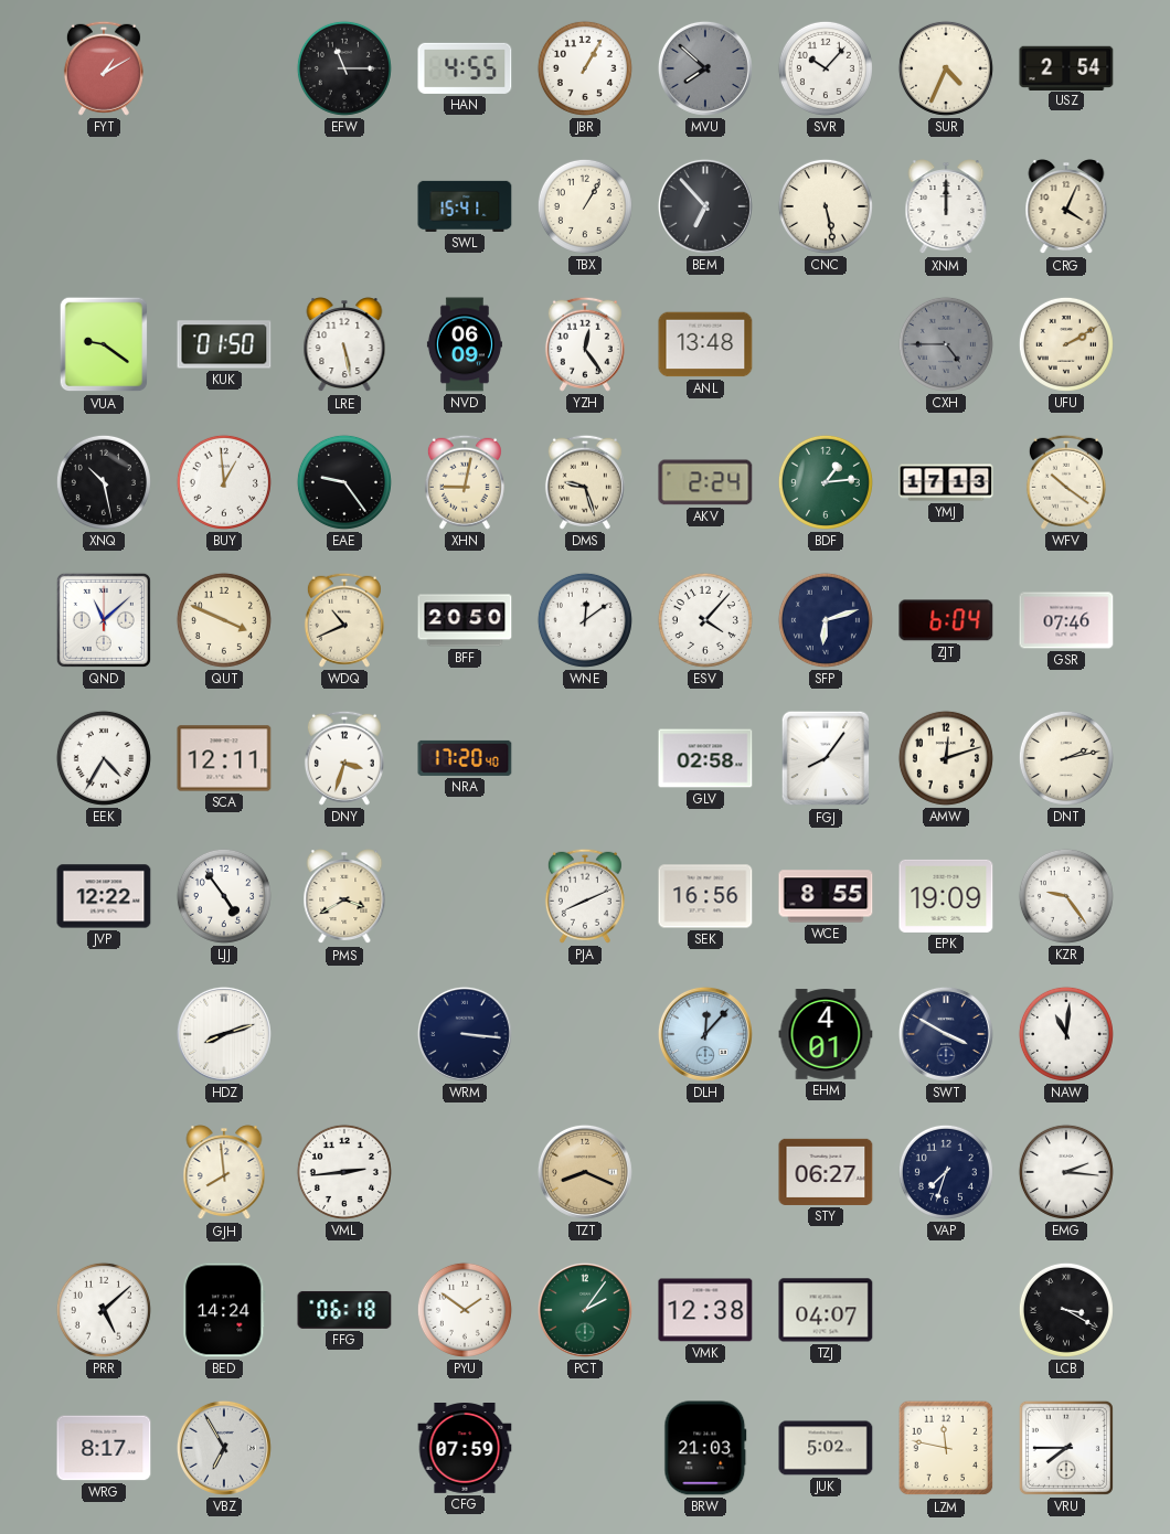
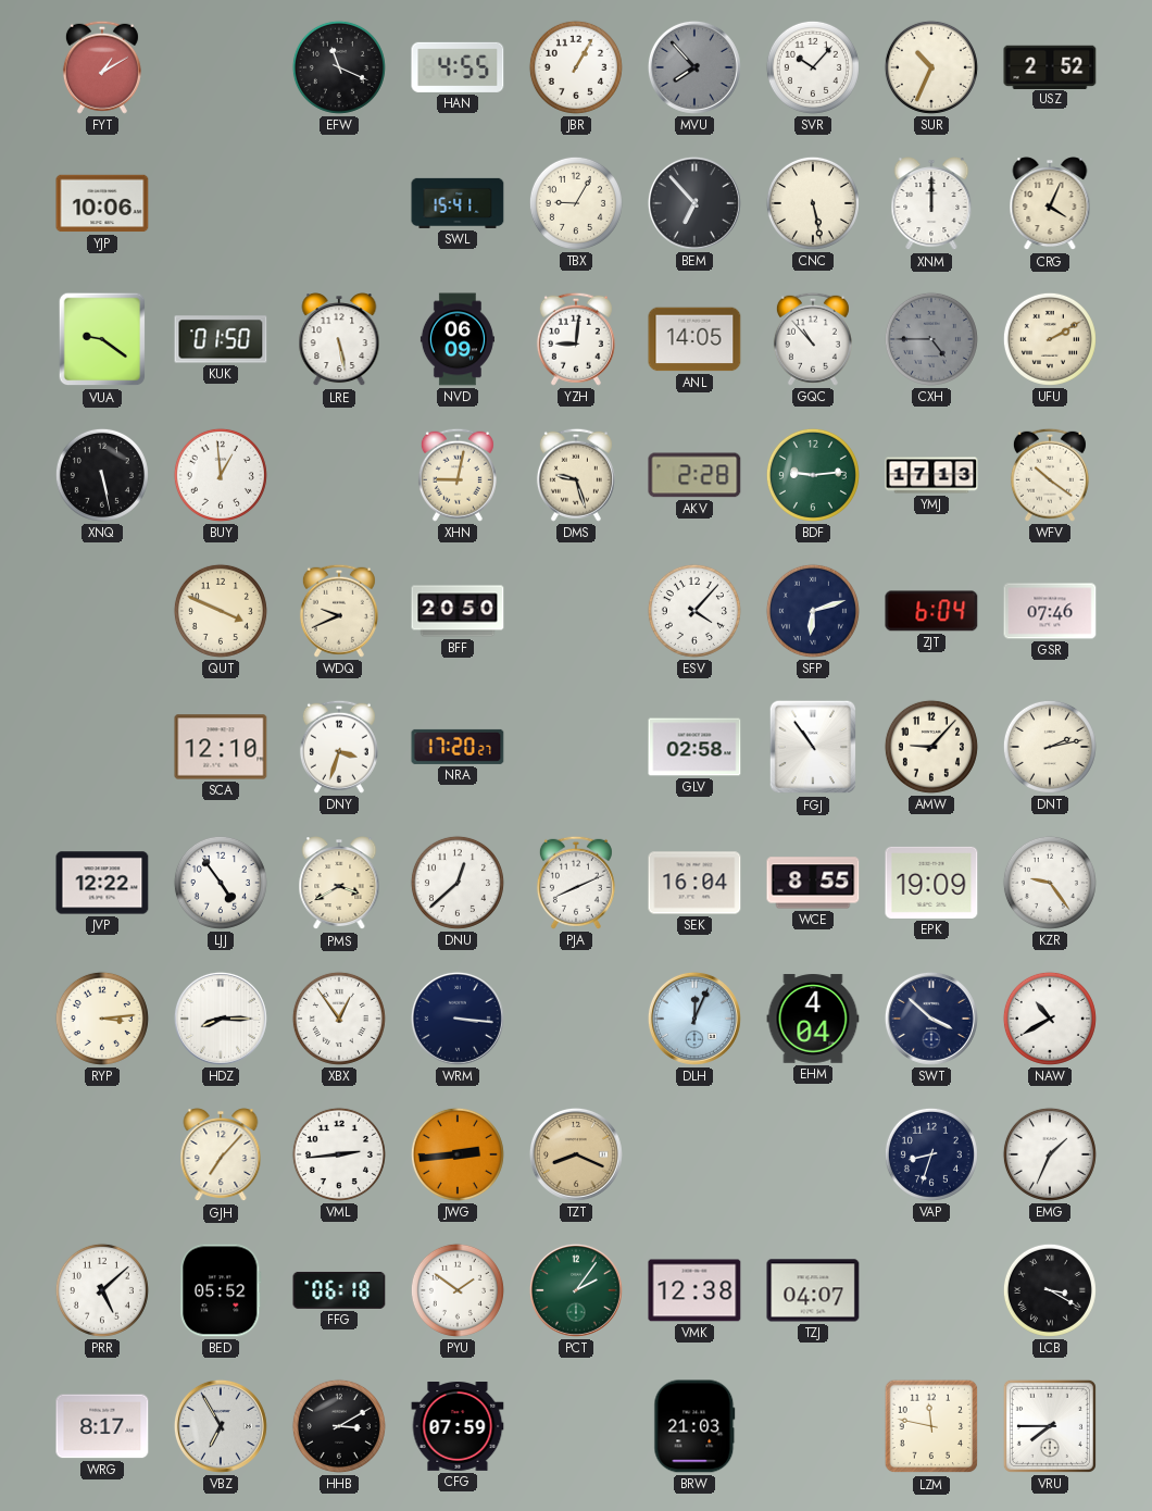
EFW: 11:15 -> 11:19 (339, 67)
MVU: 7:52 -> 7:53 (694, 67)
SUR: 4:34 -> 10:34 (931, 67)
USZ: 2:54 -> 2:52 (1050, 66)
YJP: none -> 10:06 (102, 203)
TBX: 1:05 -> 9:05 (576, 203)
YZH: 12:24 -> 9:01 (576, 339)
ANL: 13:48 -> 14:05 (694, 339)
GQC: none -> 10:53 (813, 339)
XNQ: 10:28 -> 5:28 (102, 475)
EAE: 9:24 -> none (344, 482)
AKV: 2:24 -> 2:28 (694, 475)
BDF: 1:14 -> 9:14 (813, 475)
QND: 11:08 -> none (104, 620)
WDQ: 10:41 -> 9:41 (339, 611)
WNE: 12:09 -> none (585, 620)
EEK: 4:35 -> none (104, 758)
SCA: 12:11 -> 12:10 (221, 747)
NRA: 17:20:40 -> 17:20:27 (458, 747)
FGJ: 8:06 -> 10:54 (813, 747)
AMW: 12:12 -> 9:07 (931, 747)
DNU: none -> 12:38 (458, 883)
SEK: 16:56 -> 16:04 (694, 883)
RYP: none -> 3:14 (102, 1019)
HDZ: 8:12 -> 8:15 (221, 1019)
XBX: none -> 12:54 (339, 1019)
DLH: 12:07 -> 12:04 (694, 1019)
EHM: 4:01 -> 4:04 (813, 1019)
SWT: 3:50 -> 3:52 (931, 1019)
NAW: 11:01 -> 10:40 (1050, 1019)
GJH: 7:59 -> 7:07 (221, 1156)
JWG: none -> 2:44 (458, 1154)
STY: 06:27 -> none (826, 1172)
VAP: 7:33 -> 8:33 (931, 1154)
EMG: 2:16 -> 1:34 (1050, 1154)
BED: 14:24 -> 05:52 (221, 1290)
HHB: none -> 3:10 (339, 1426)
JUK: 5:02 -> none (826, 1448)
